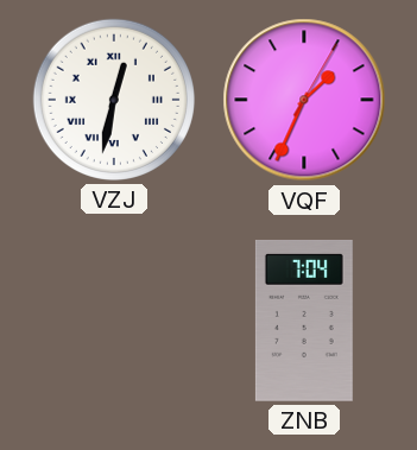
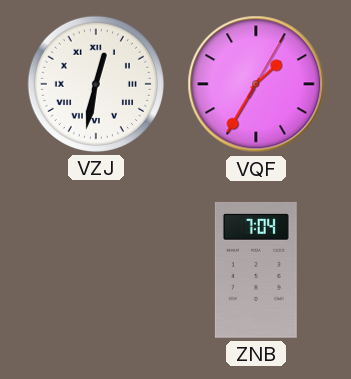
VQF: 1:34 -> 1:35 (256, 84)
